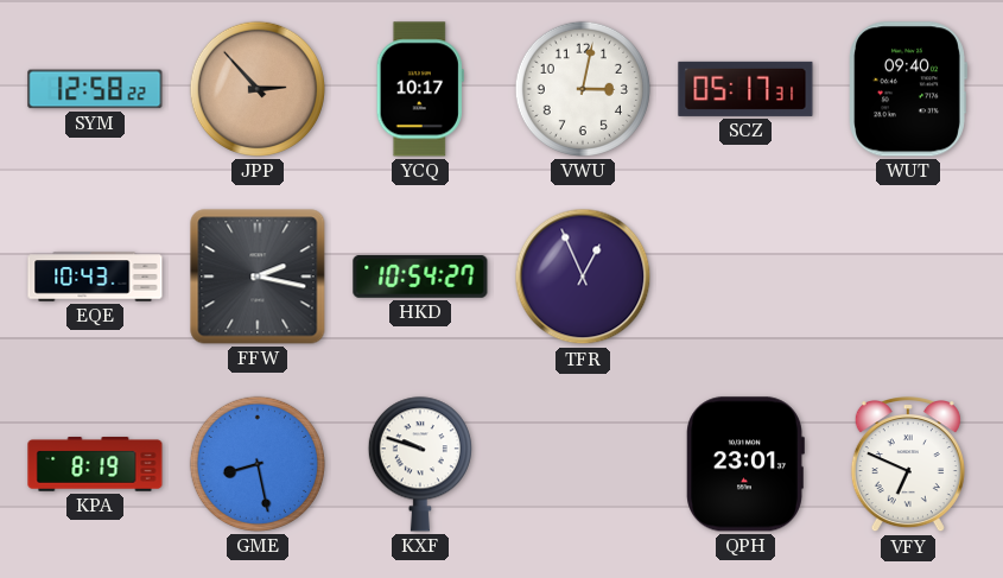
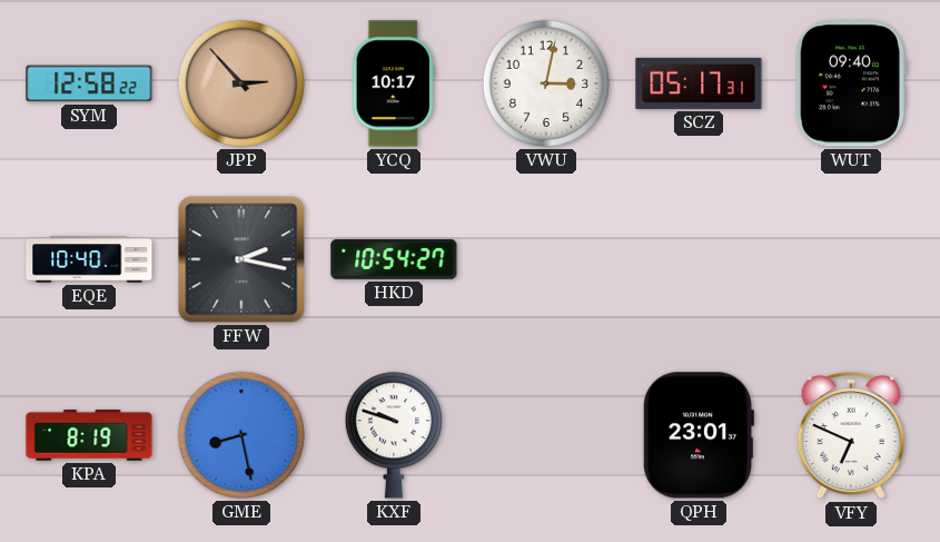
EQE: 10:43 -> 10:40 (89, 259)
TFR: 12:56 -> none (583, 277)
